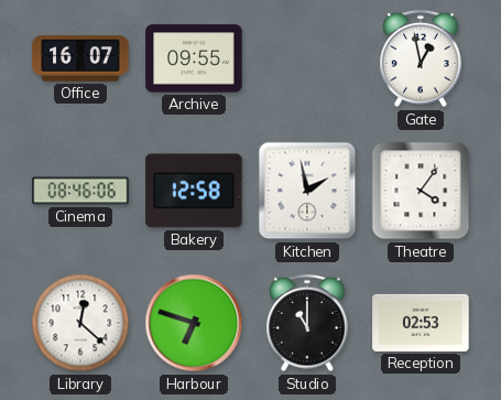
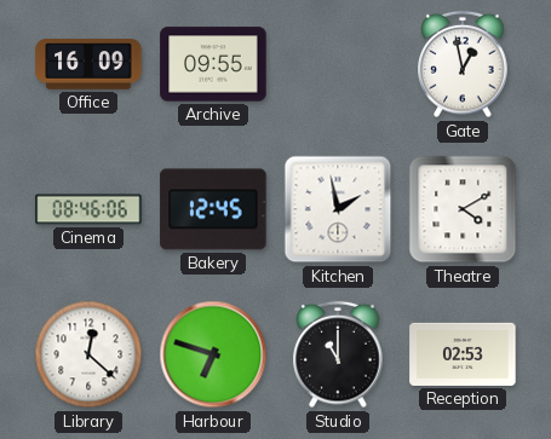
Office: 16:07 -> 16:09 (88, 64)
Bakery: 12:58 -> 12:45 (213, 209)
Theatre: 4:06 -> 4:10 (463, 209)
